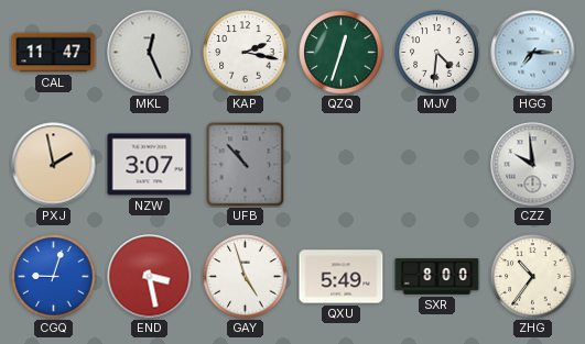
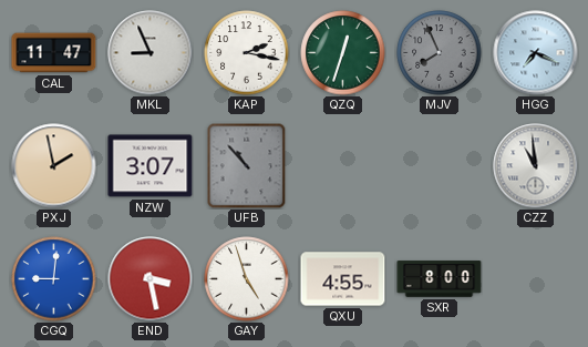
MKL: 12:26 -> 8:56 (151, 53)
MJV: 4:31 -> 7:56 (440, 53)
MJV dial: white -> grey (440, 53)
HGG: 7:15 -> 7:19 (536, 53)
CZZ: 9:59 -> 10:59 (536, 166)
CGQ: 9:03 -> 9:01 (54, 279)
QXU: 5:49 -> 4:55 (343, 279)
ZHG: 10:36 -> none (533, 277)
